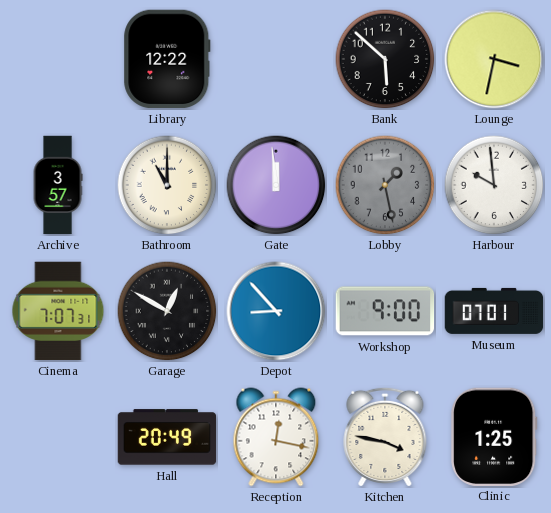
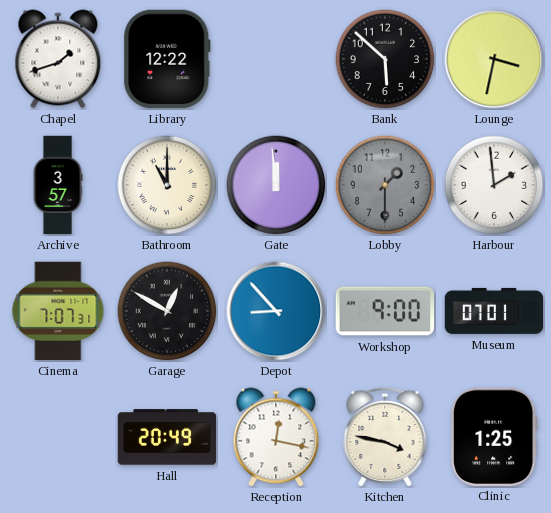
Chapel: none -> 1:42 (58, 59)
Lobby: 1:28 -> 1:30 (385, 185)
Harbour: 9:59 -> 1:59 (494, 185)
